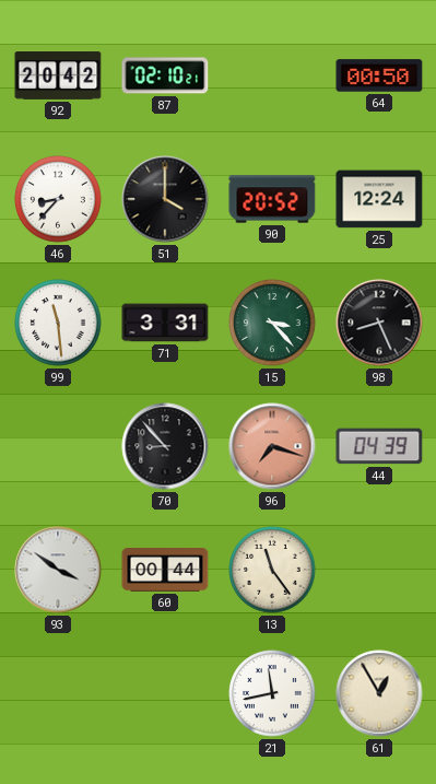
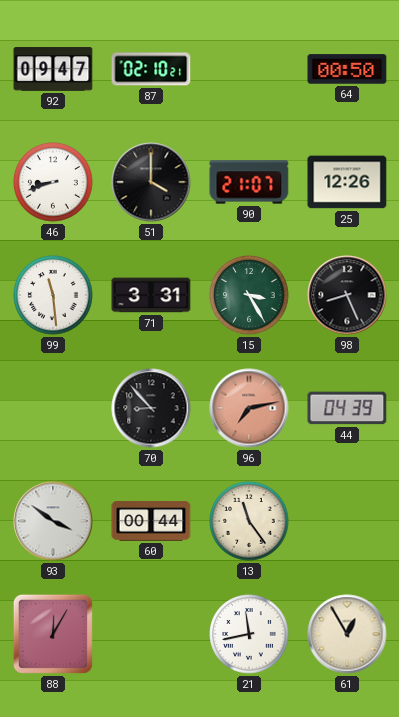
92: 20:42 -> 09:47 (53, 69)
46: 8:37 -> 8:42 (53, 182)
90: 20:52 -> 21:07 (249, 182)
25: 12:24 -> 12:26 (347, 182)
15: 3:23 -> 3:25 (249, 295)
96: 7:18 -> 7:13 (249, 408)
88: none -> 12:05 (53, 634)
